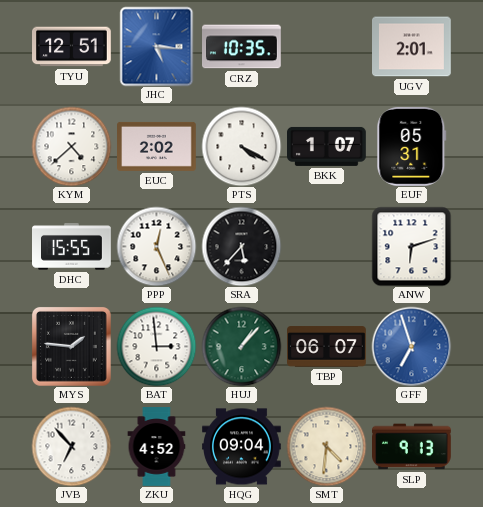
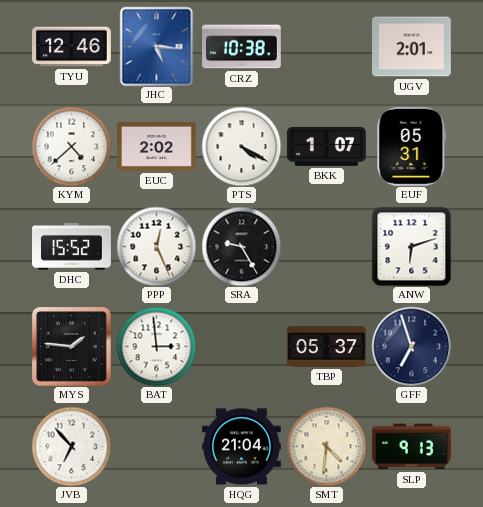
TYU: 12:51 -> 12:46 (72, 47)
CRZ: 10:35 -> 10:38 (242, 47)
DHC: 15:55 -> 15:52 (72, 247)
SRA: 5:37 -> 9:25 (241, 246)
HUJ: 1:07 -> none (241, 346)
TBP: 06:07 -> 05:37 (327, 347)
GFF dial: blue -> navy (411, 346)
ZKU: 4:52 -> none (157, 447)
HQG: 09:04 -> 21:04 (242, 447)
